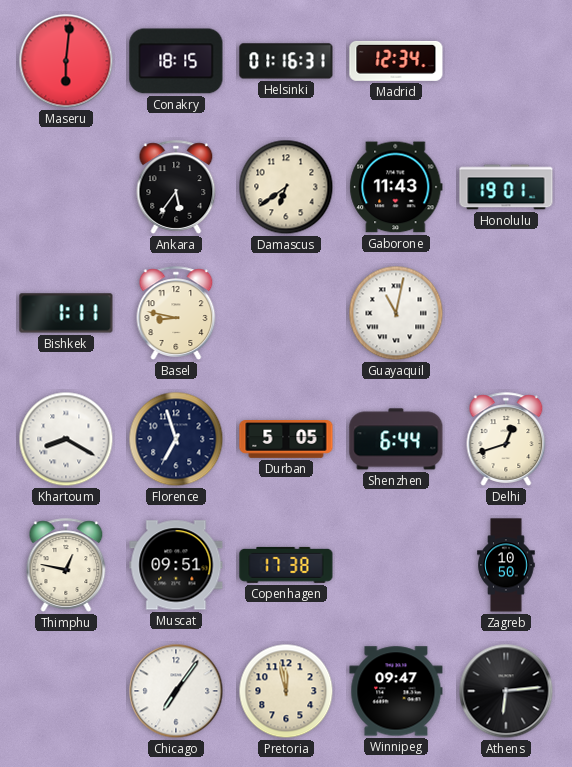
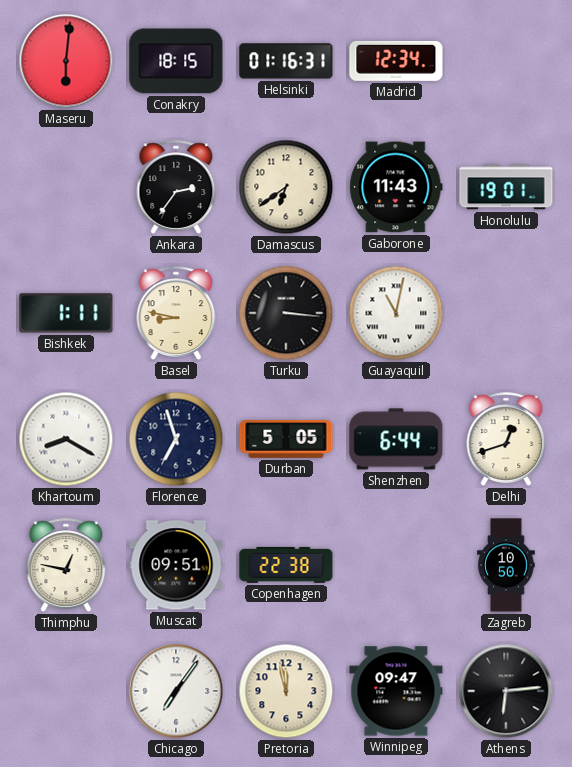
Ankara: 5:36 -> 2:36 (176, 187)
Turku: none -> 3:16 (286, 313)
Copenhagen: 17:38 -> 22:38 (286, 565)
